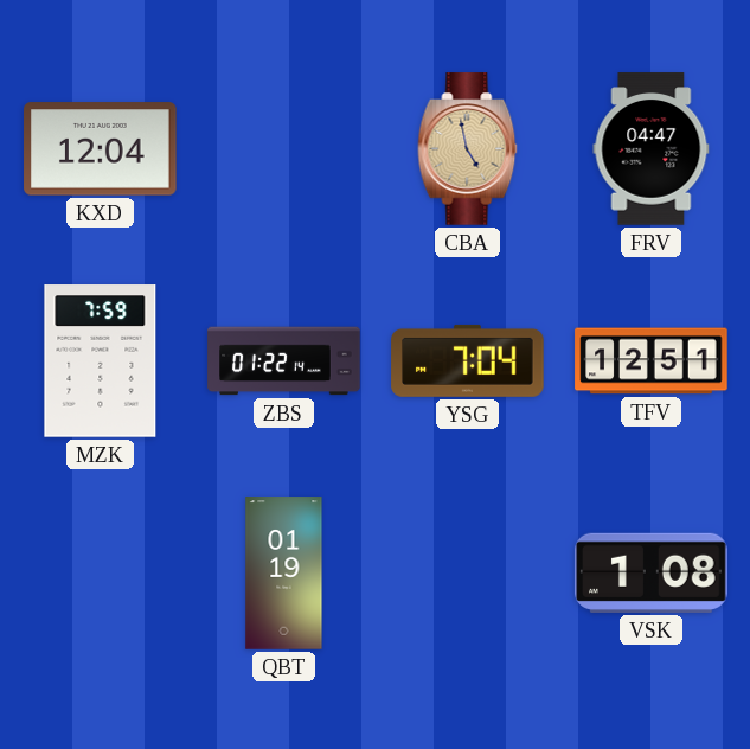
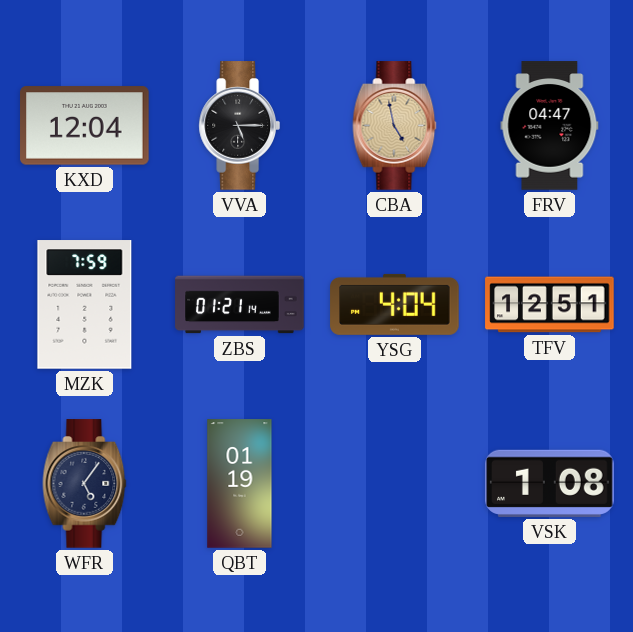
VVA: none -> 5:15 (239, 126)
ZBS: 01:22 -> 01:21 (240, 305)
YSG: 7:04 -> 4:04 (395, 304)
WFR: none -> 5:06 (85, 484)
